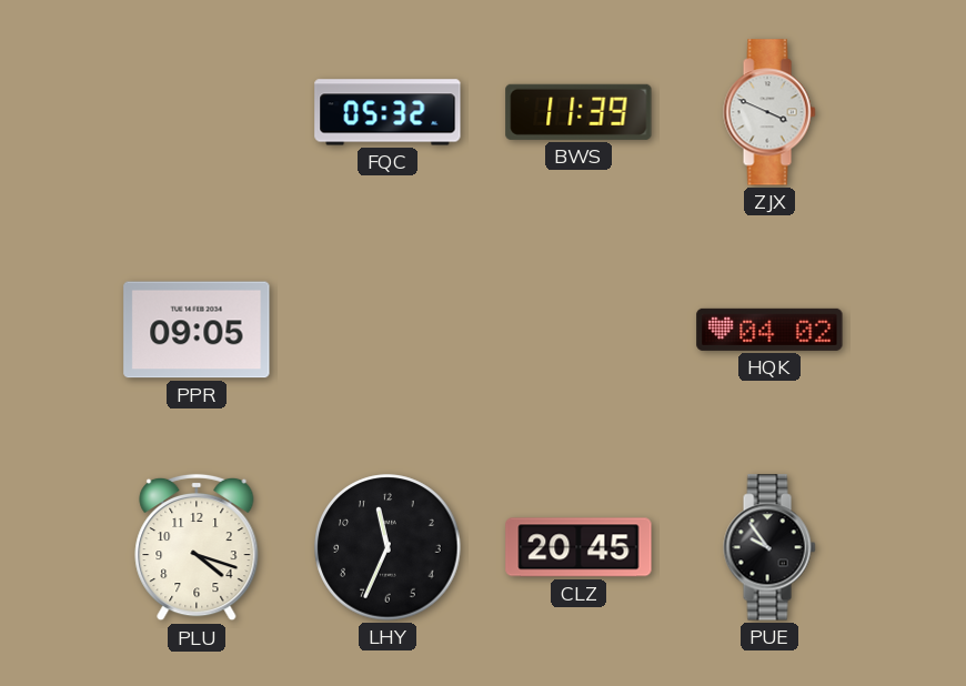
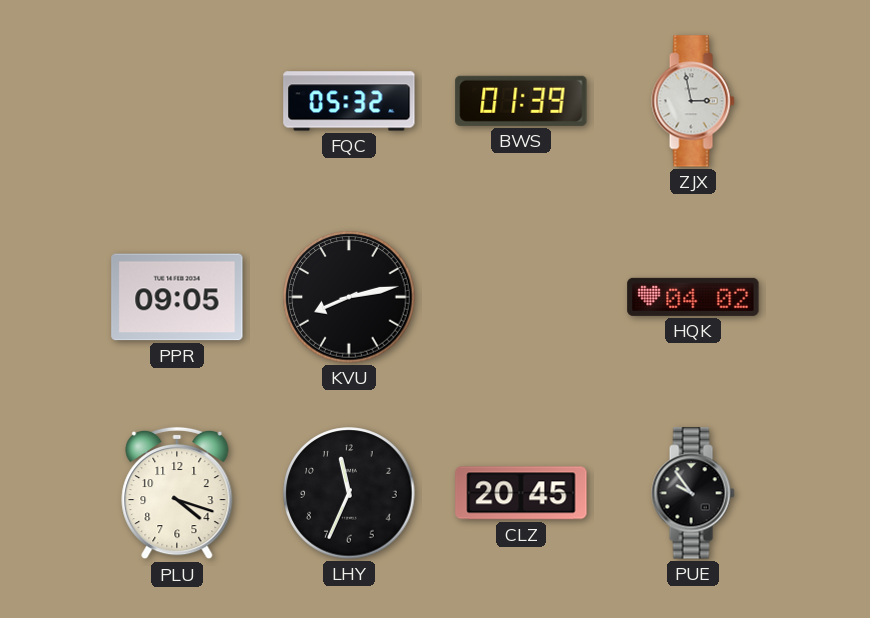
BWS: 11:39 -> 01:39 (521, 101)
ZJX: 3:49 -> 2:58 (693, 101)
KVU: none -> 8:13 (349, 297)
